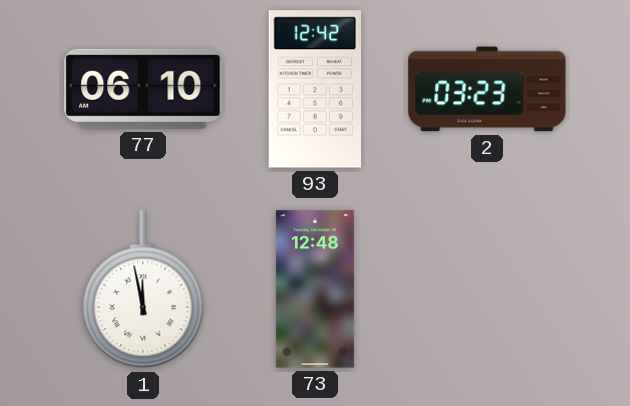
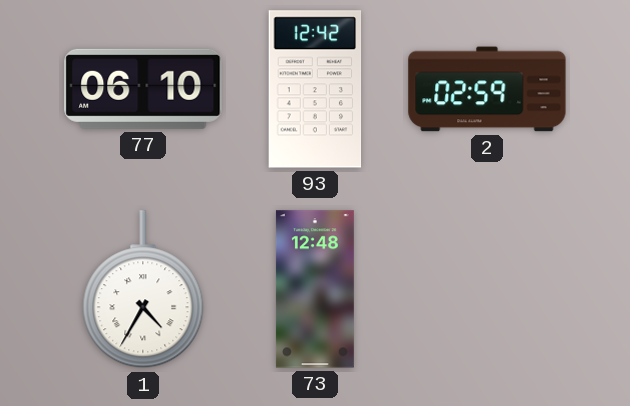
2: 03:23 -> 02:59 (487, 89)
1: 11:58 -> 4:35 (143, 290)
